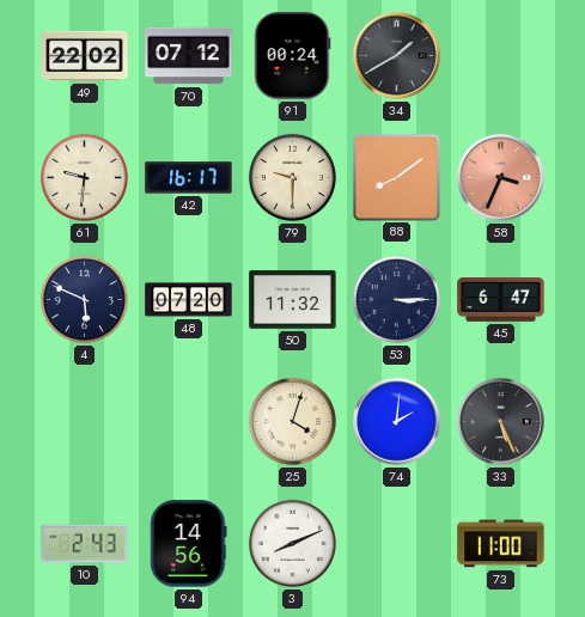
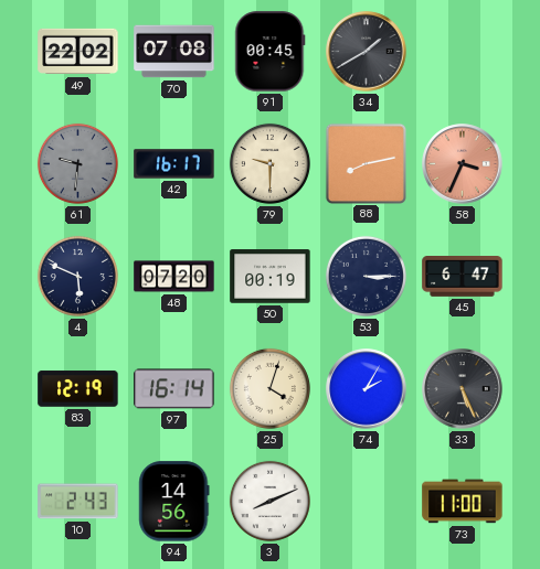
70: 07:12 -> 07:08 (174, 52)
91: 00:24 -> 00:45 (271, 52)
61 dial: cream -> grey (77, 163)
88: 8:09 -> 8:13 (366, 163)
50: 11:32 -> 00:19 (271, 277)
83: none -> 12:19 (78, 389)
97: none -> 16:14 (174, 389)
74: 2:01 -> 2:05 (367, 389)
